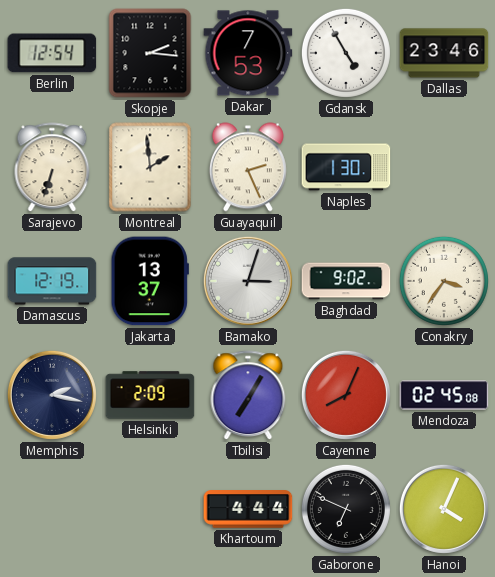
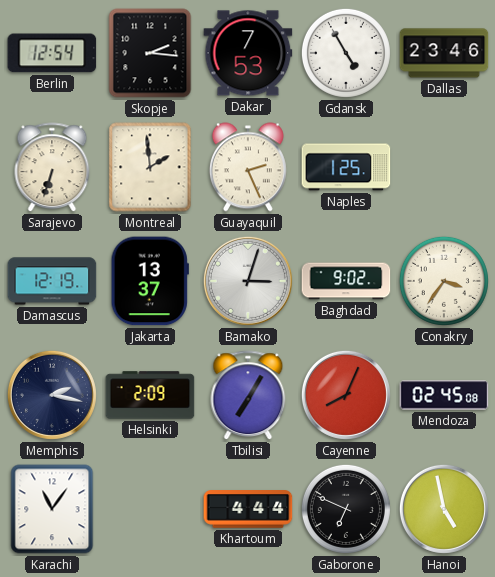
Naples: 1:30 -> 1:25 (346, 167)
Karachi: none -> 11:06 (52, 509)
Hanoi: 4:04 -> 4:58 (444, 509)
